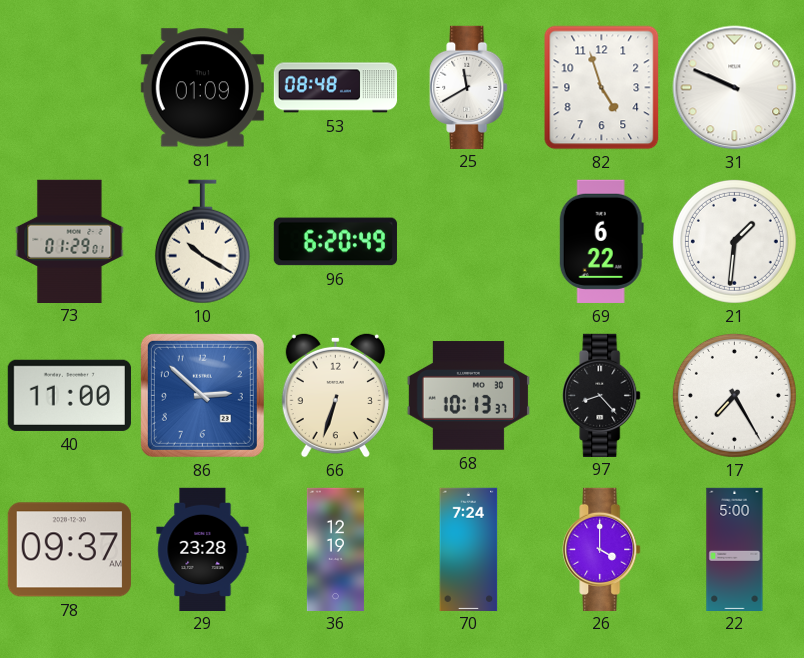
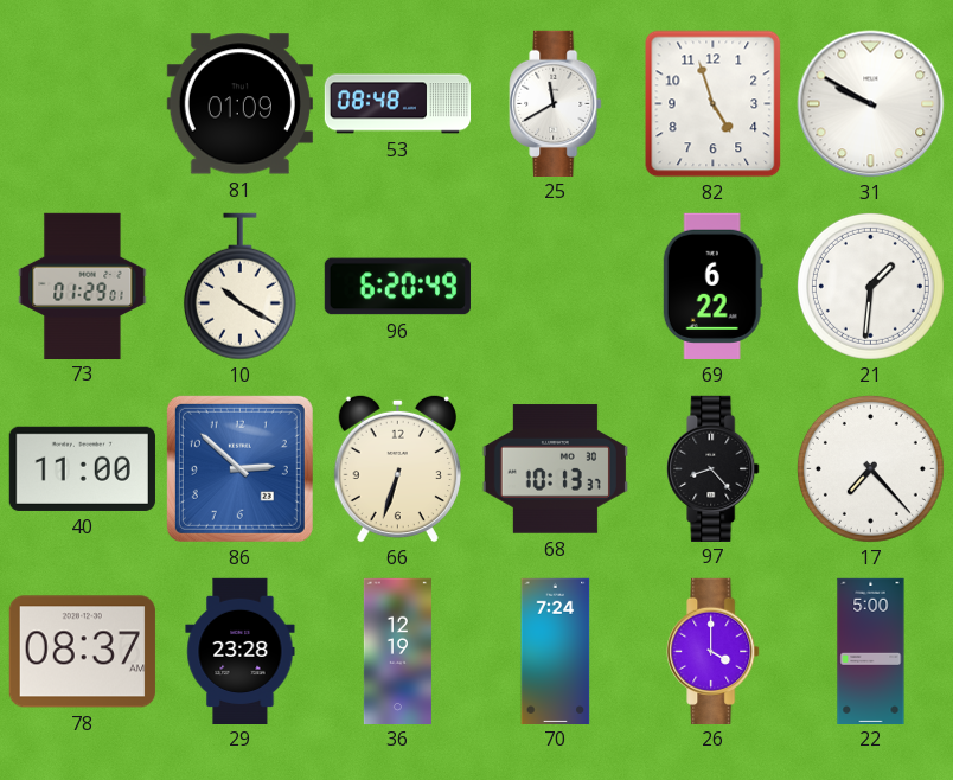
31: 9:49 -> 9:50 (871, 104)
17: 7:25 -> 7:23 (870, 468)
78: 09:37 -> 08:37 (82, 652)
